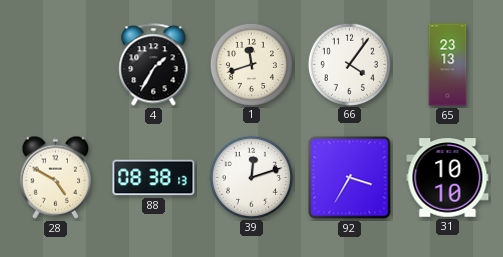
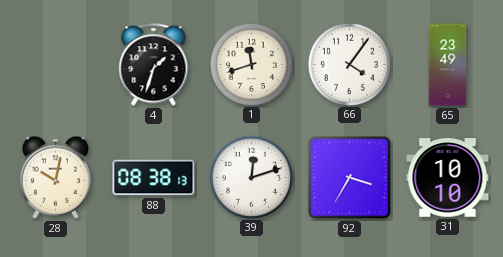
4: 1:35 -> 1:33 (154, 65)
65: 23:13 -> 23:49 (448, 65)
28: 4:50 -> 10:02 (56, 177)
